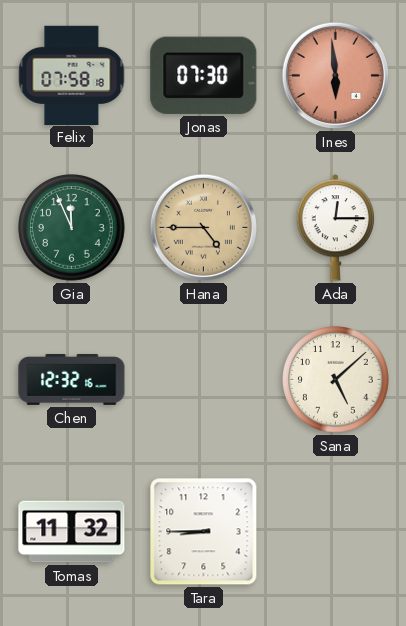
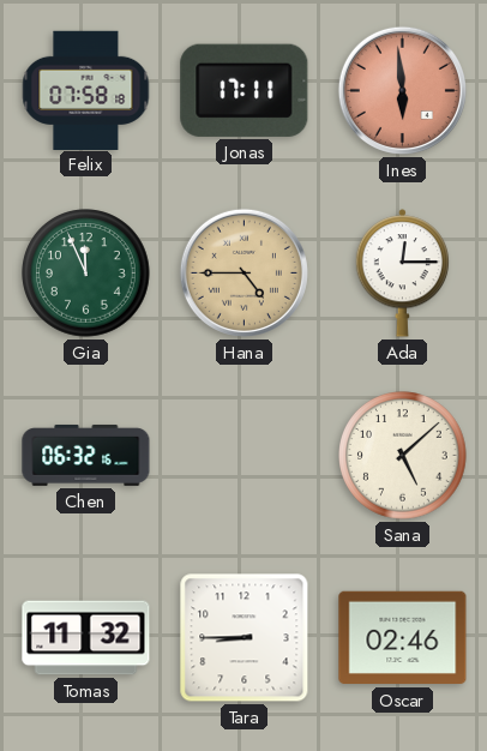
Jonas: 07:30 -> 17:11 (245, 90)
Chen: 12:32 -> 06:32 (86, 455)
Oscar: none -> 02:46 (403, 638)
